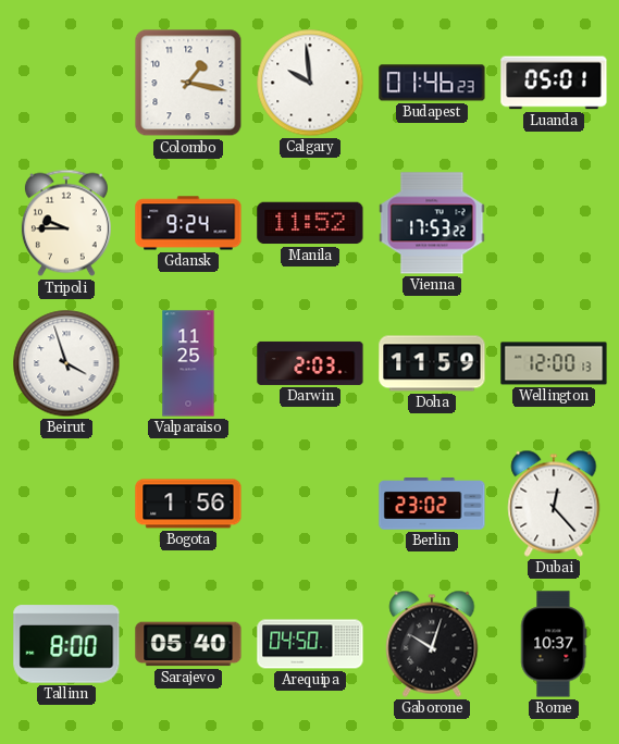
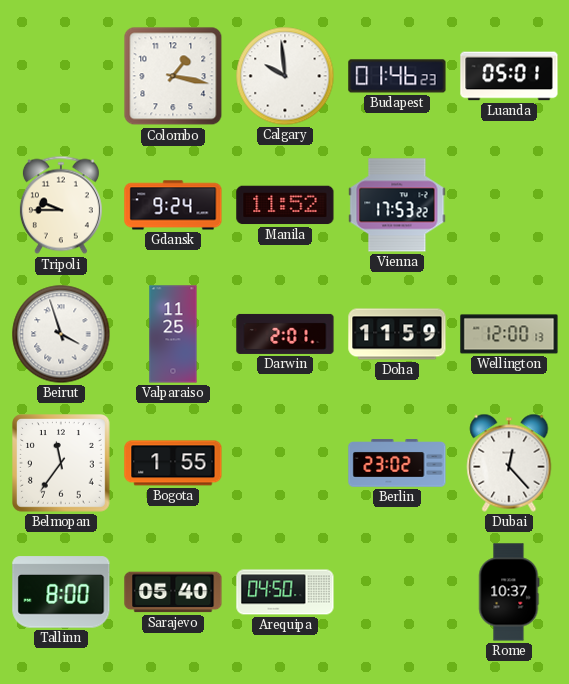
Darwin: 2:03 -> 2:01 (285, 334)
Belmopan: none -> 11:36 (62, 464)
Bogota: 1:56 -> 1:55 (173, 463)
Gaborone: 10:03 -> none (432, 644)
